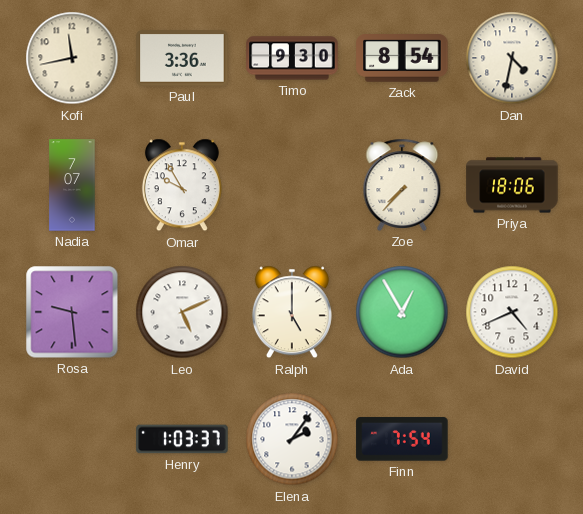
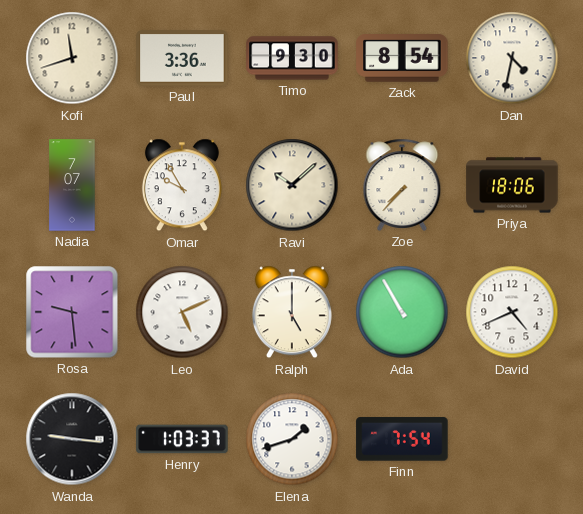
Kofi: 11:43 -> 11:42 (72, 58)
Ravi: none -> 10:08 (292, 185)
Ada: 12:55 -> 10:55 (402, 312)
Wanda: none -> 9:16 (72, 439)
Elena: 2:06 -> 1:42 (292, 439)
